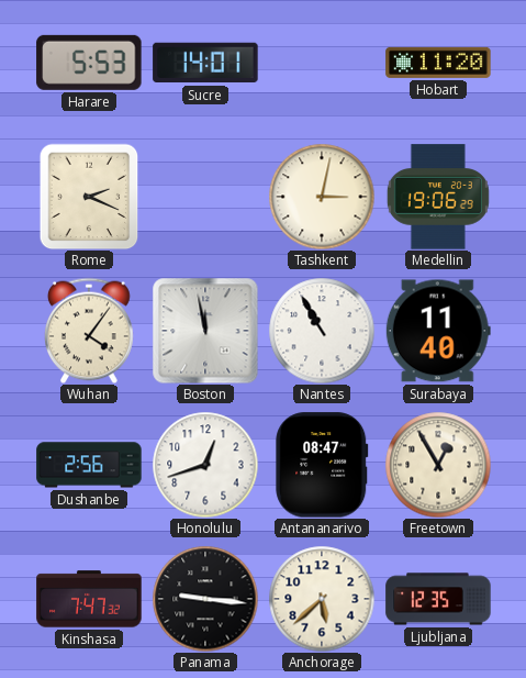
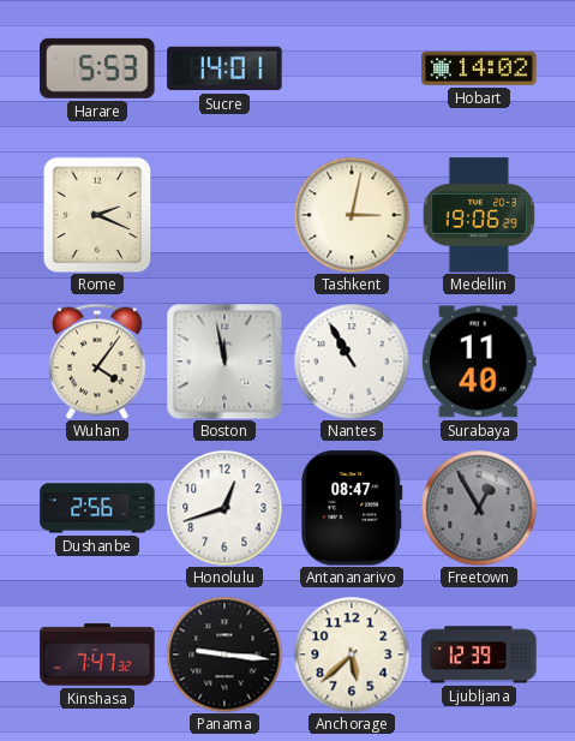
Hobart: 11:20 -> 14:02 (479, 68)
Freetown dial: cream -> grey (479, 508)
Ljubljana: 12:35 -> 12:39 (479, 655)
